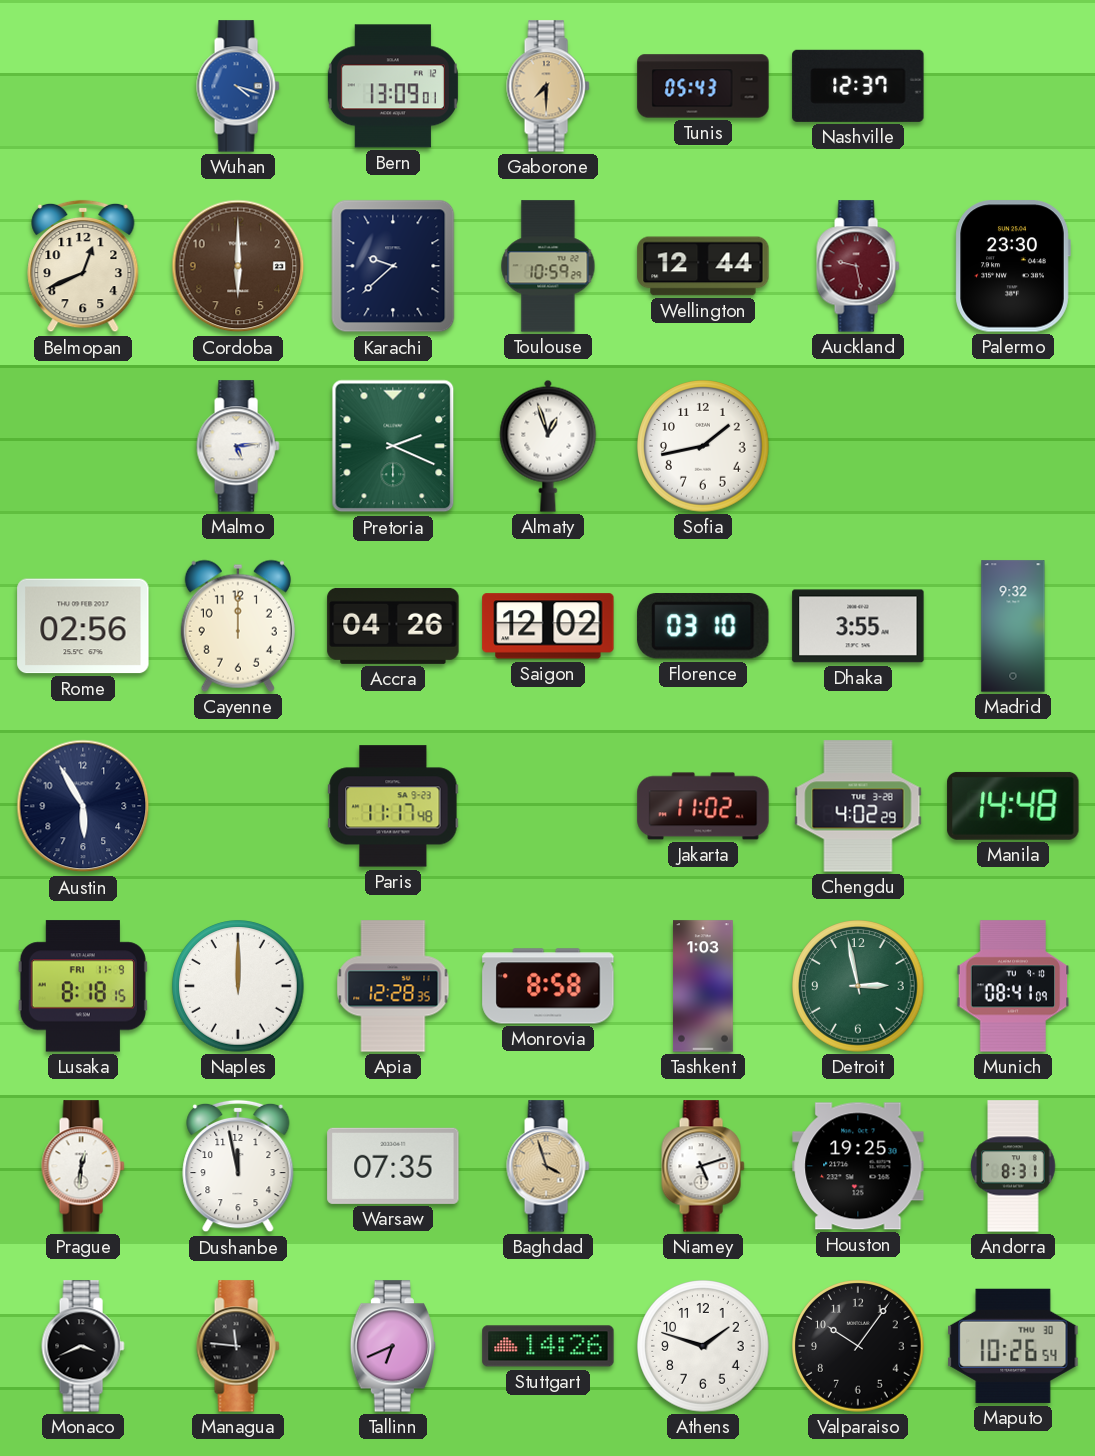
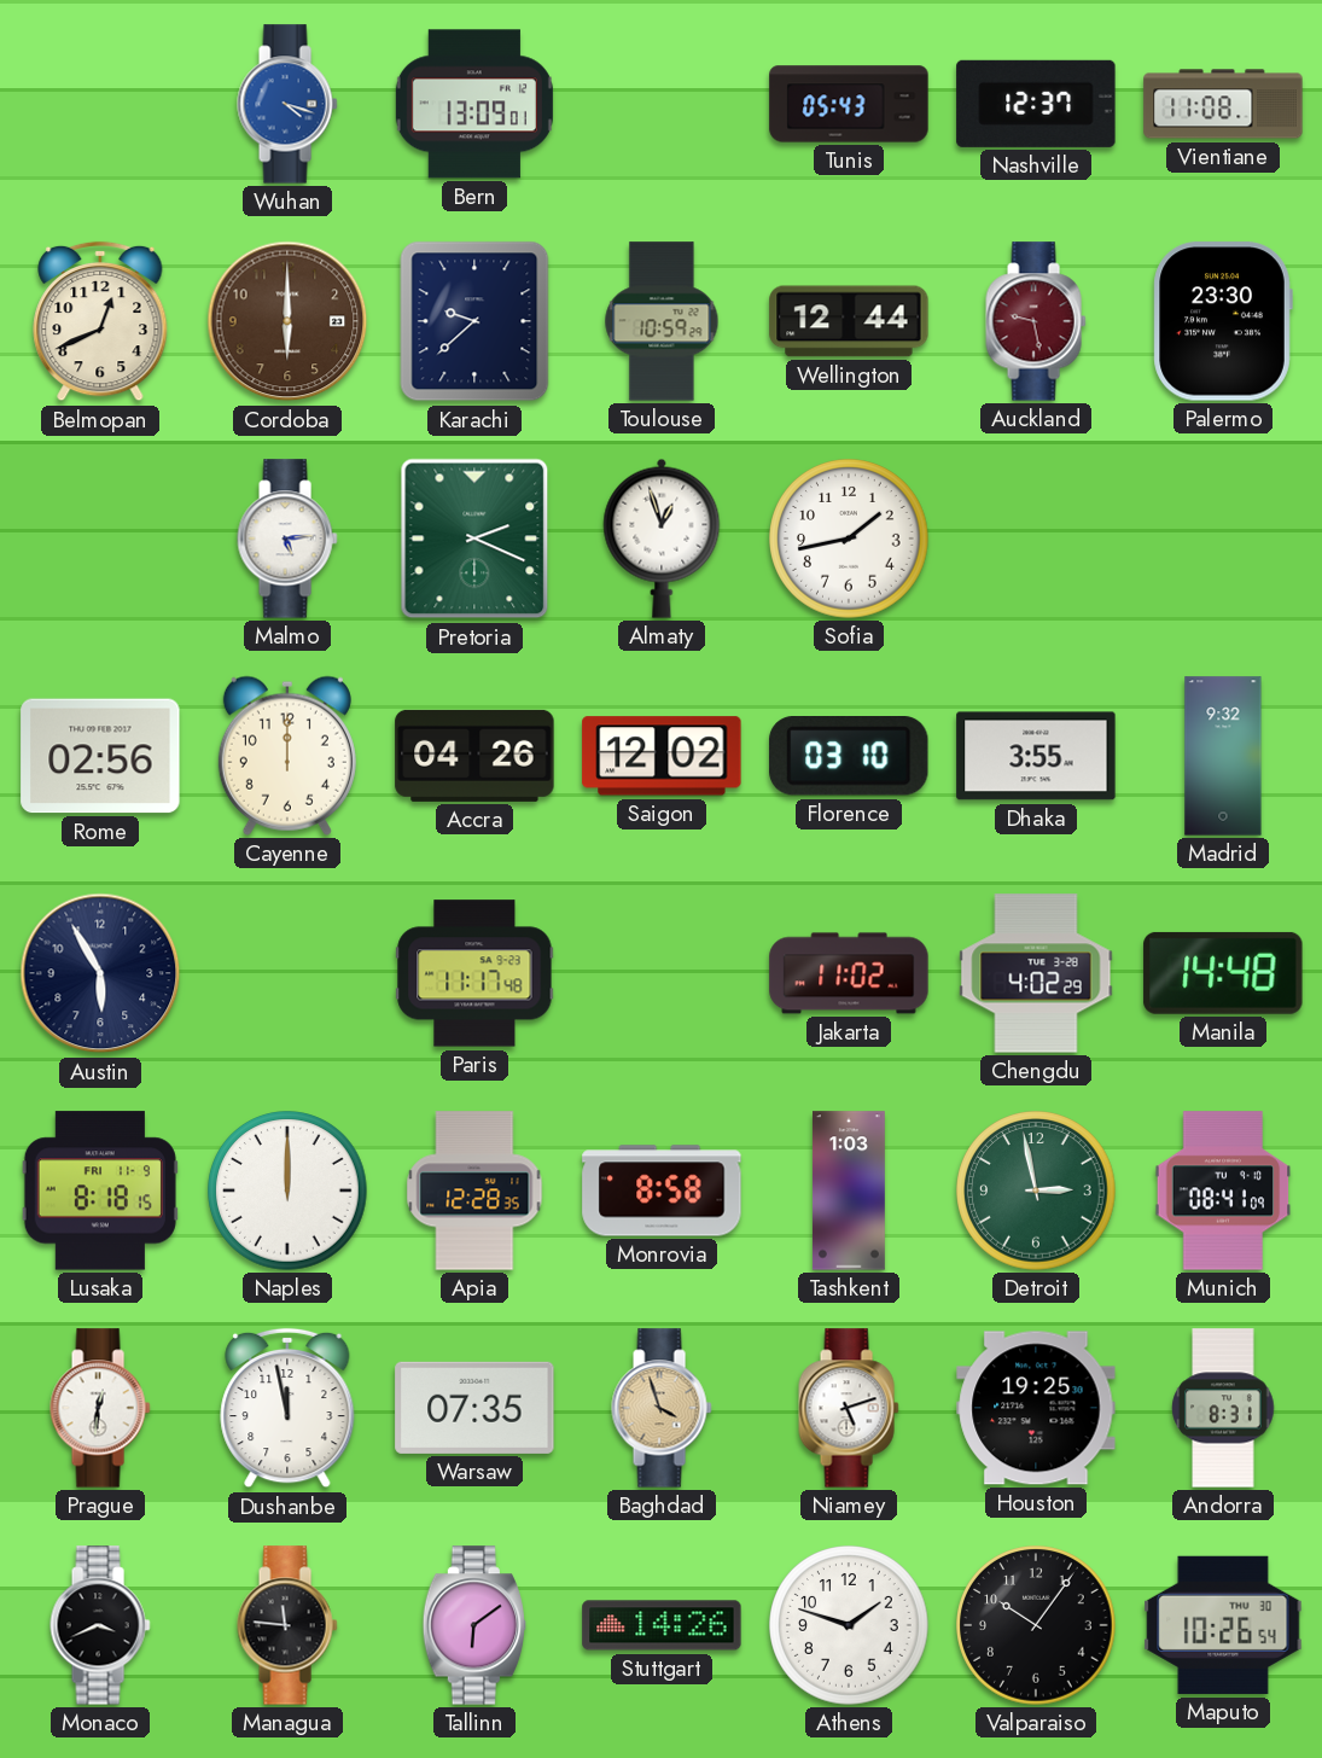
Gaborone: 7:30 -> none (548, 86)
Vientiane: none -> 11:08 (1223, 104)
Tallinn: 6:41 -> 6:09 (474, 1625)
